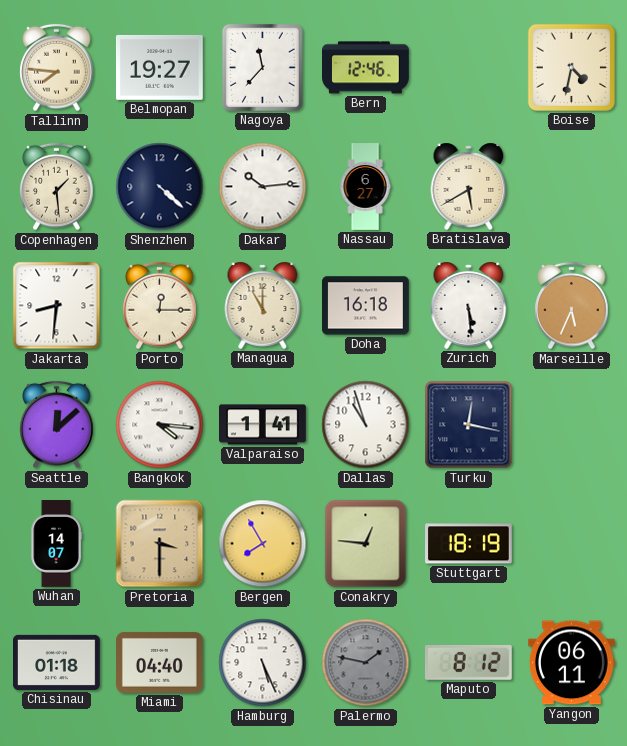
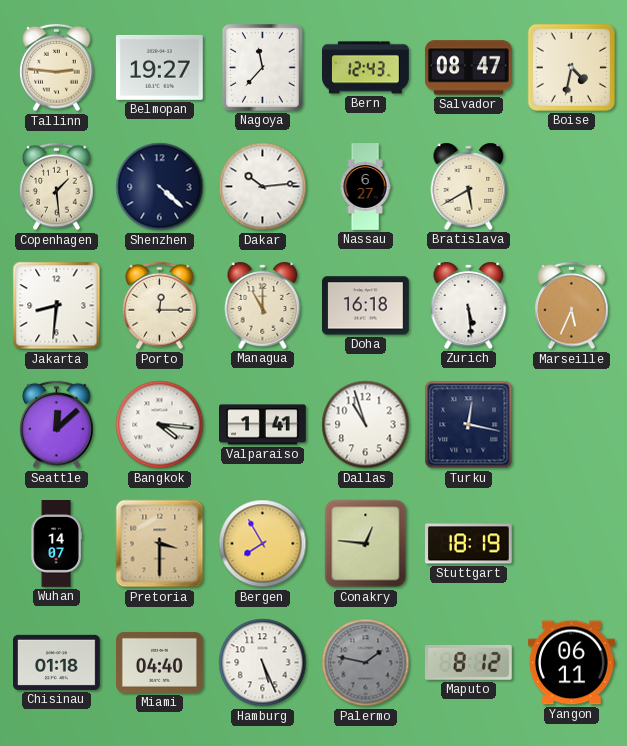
Tallinn: 7:46 -> 2:46 (57, 68)
Bern: 12:46 -> 12:43 (366, 68)
Salvador: none -> 08:47 (468, 68)
